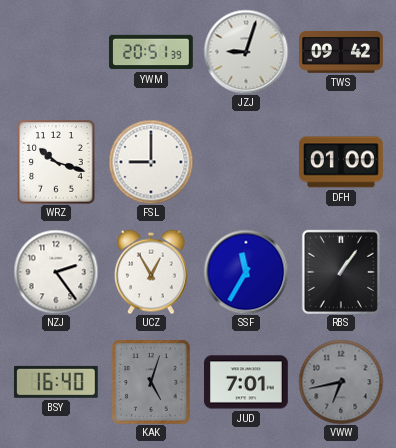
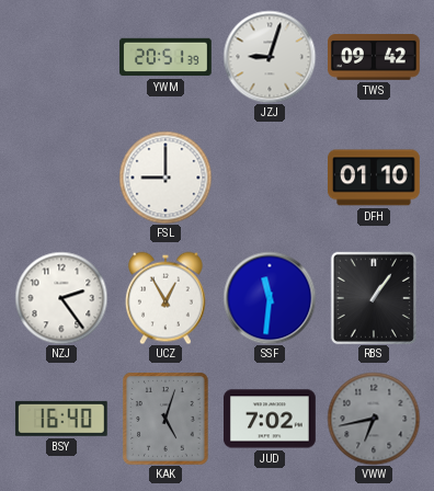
WRZ: 10:18 -> none (56, 162)
DFH: 01:00 -> 01:10 (375, 178)
SSF: 11:35 -> 11:31 (270, 298)
JUD: 7:01 -> 7:02 (271, 419)
